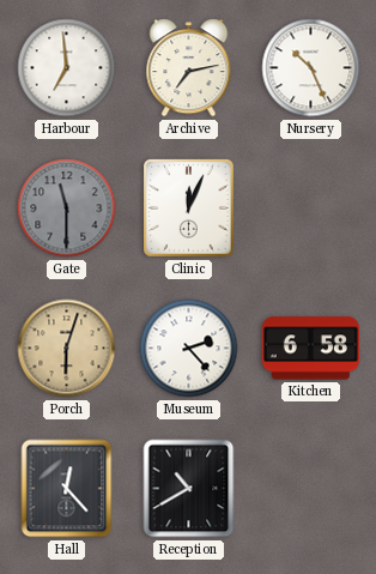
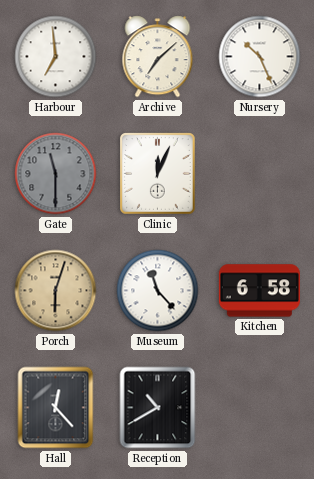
Archive: 7:13 -> 7:08 (158, 57)
Museum: 2:23 -> 11:23 (158, 291)
